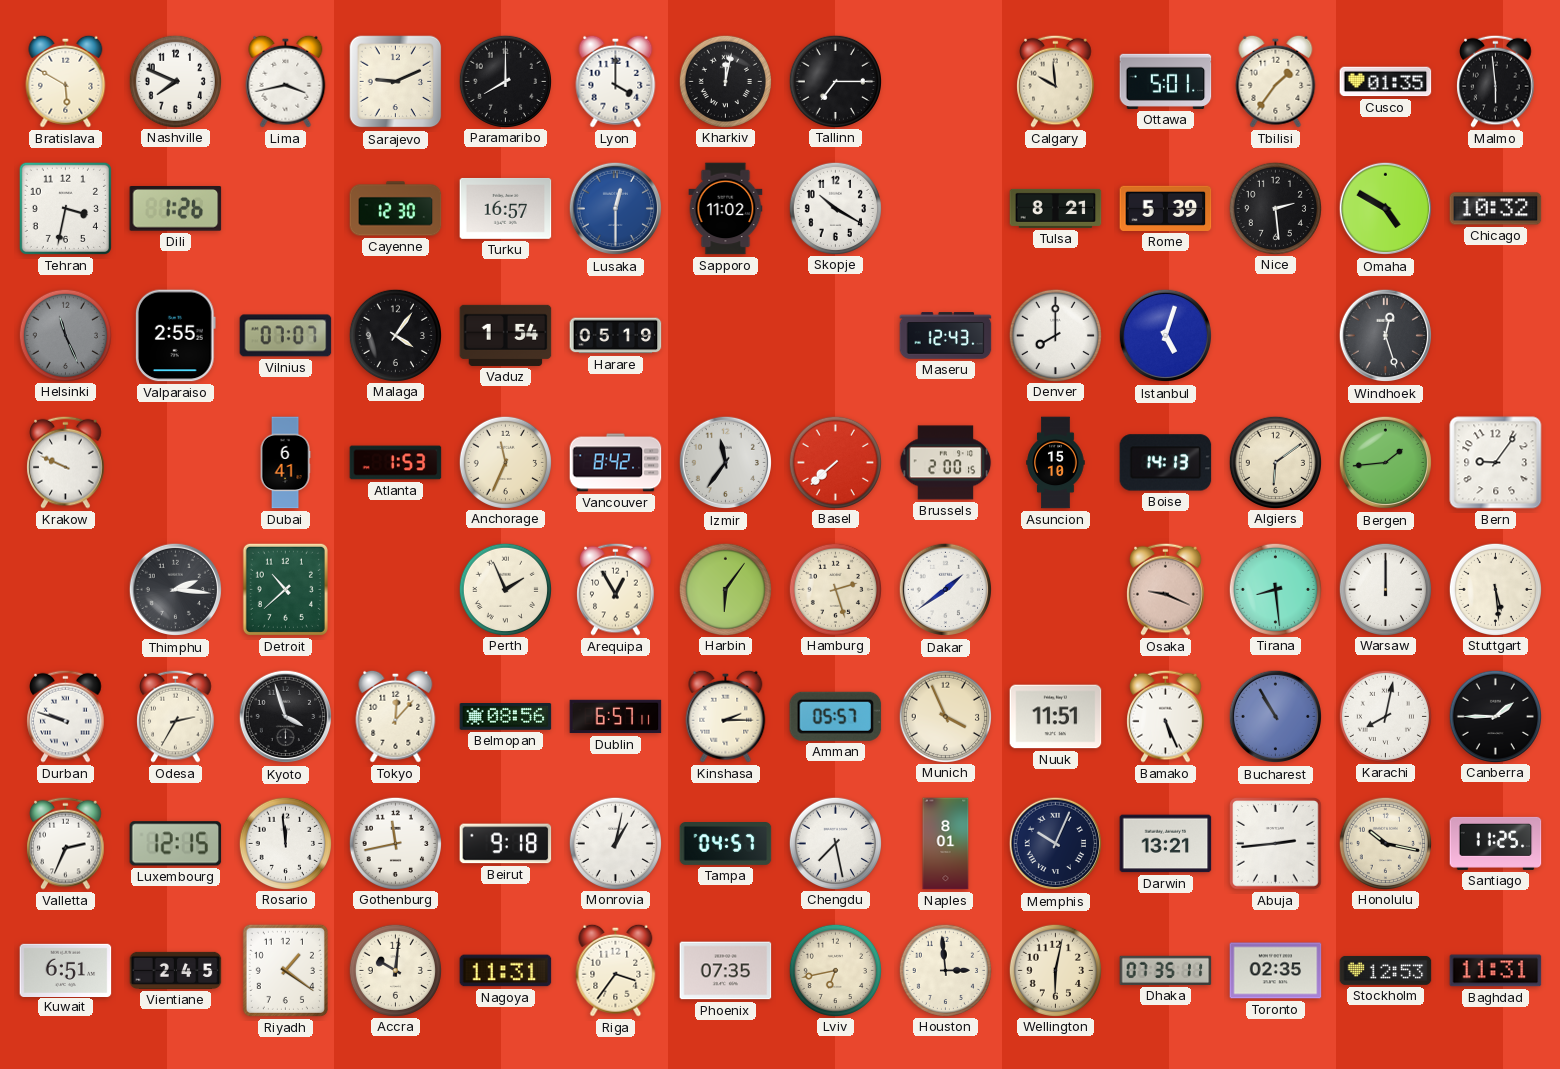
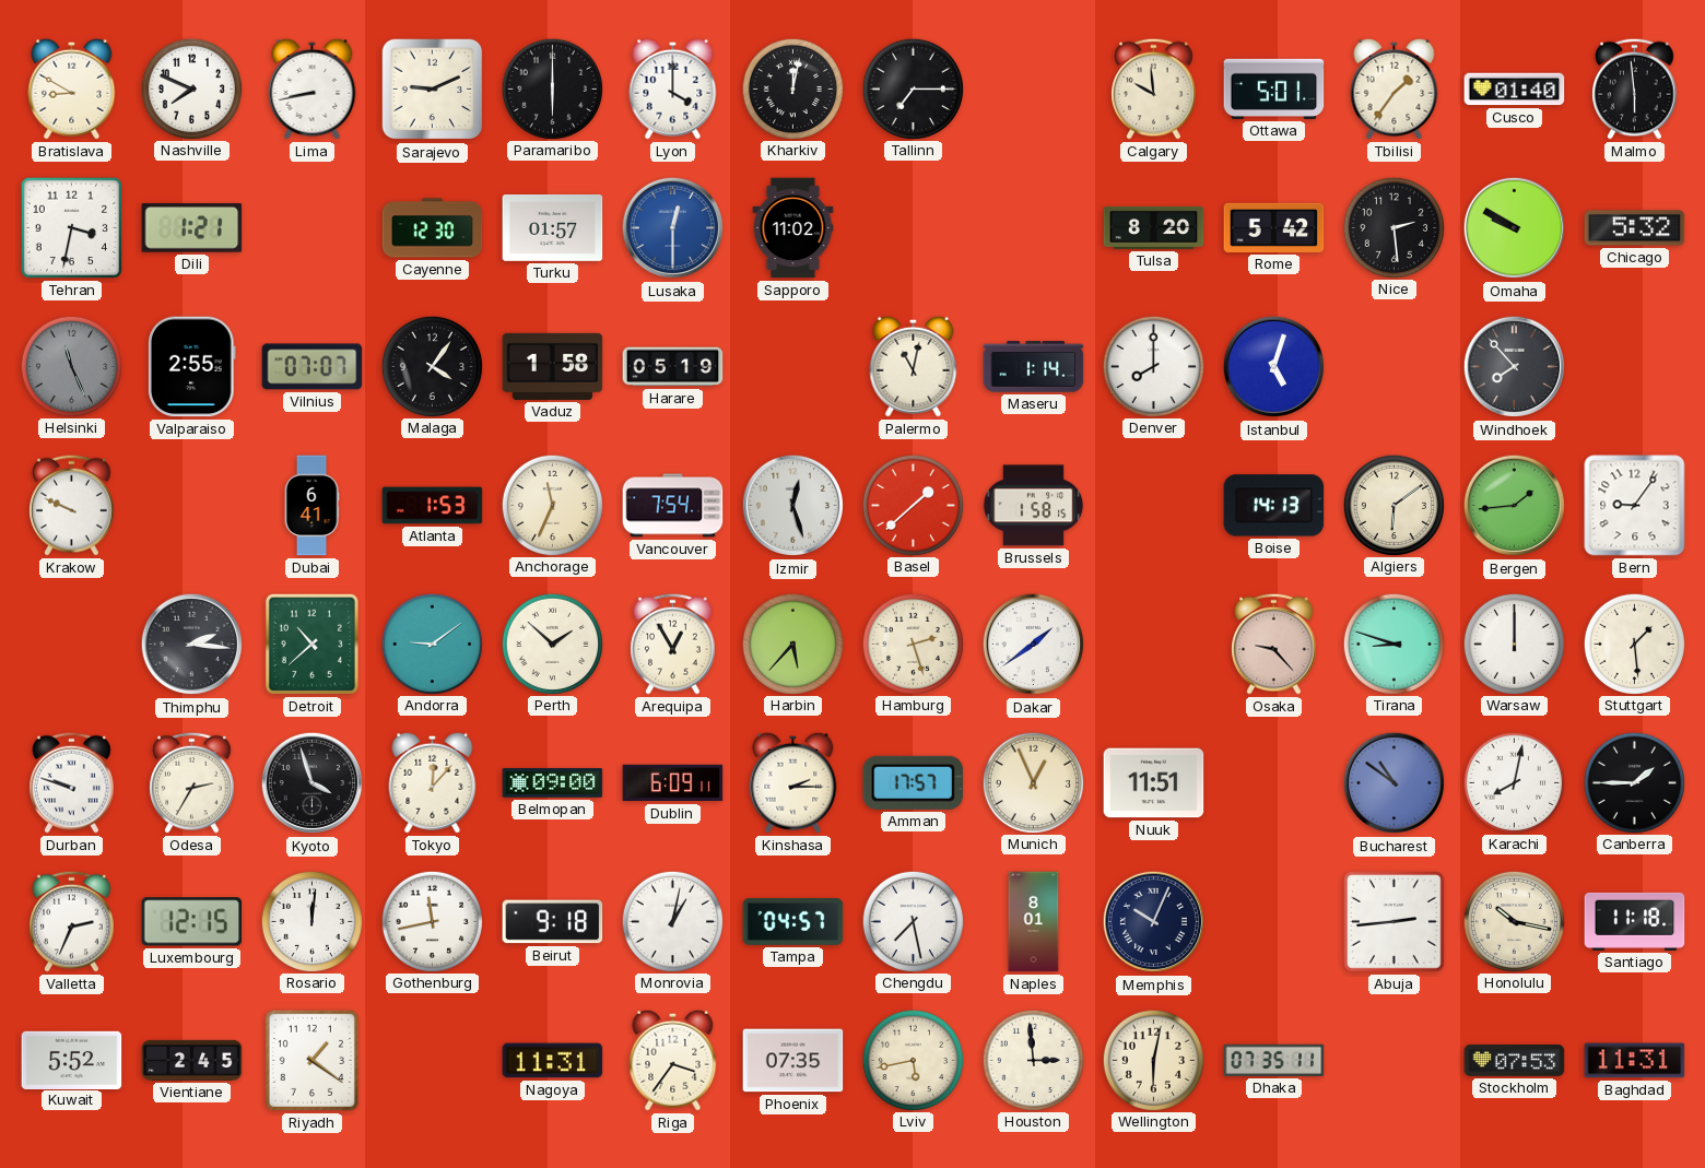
Bratislava: 5:50 -> 8:50 (72, 89)
Lima: 3:43 -> 8:43 (313, 89)
Paramaribo: 8:00 -> 6:00 (552, 89)
Cusco: 01:35 -> 01:40 (1515, 90)
Dili: 1:26 -> 1:21 (192, 228)
Turku: 16:57 -> 01:57 (553, 227)
Skopje: 10:20 -> none (835, 208)
Tulsa: 8:21 -> 8:20 (1154, 227)
Rome: 5:39 -> 5:42 (1274, 227)
Omaha: 4:50 -> 9:50 (1514, 228)
Chicago: 10:32 -> 5:32 (1635, 228)
Vaduz: 1:54 -> 1:58 (553, 366)
Palermo: none -> 11:02 (914, 366)
Maseru: 12:43 -> 1:14 (1034, 367)
Windhoek: 12:27 -> 7:53 (1514, 367)
Vancouver: 8:42 -> 7:54 (673, 506)
Izmir: 11:36 -> 12:27 (792, 506)
Basel: 7:38 -> 1:38 (913, 505)
Brussels: 2:00 -> 1:58 (1034, 506)
Asuncion: 15:10 -> none (1056, 463)
Andorra: none -> 9:09 (432, 644)
Perth: 1:56 -> 1:52 (552, 644)
Harbin: 6:06 -> 5:37 (792, 644)
Osaka: 9:19 -> 9:23 (1274, 644)
Tirana: 8:29 -> 8:48 (1394, 644)
Stuttgart: 5:29 -> 1:29 (1634, 644)
Belmopan: 08:56 -> 09:00 (553, 783)
Dublin: 6:57 -> 6:09 (673, 783)
Amman: 05:57 -> 17:57 (914, 782)
Munich: 3:56 -> 12:56 (1033, 782)
Bamako: 5:26 -> none (1166, 716)
Bucharest: 10:55 -> 10:51 (1394, 783)
Rosario: 11:59 -> 12:01 (311, 921)
Darwin: 13:21 -> none (1166, 844)
Santiago: 11:25 -> 11:18 (1635, 921)
Kuwait: 6:51 -> 5:52 (72, 1060)
Accra: 10:01 -> none (395, 970)
Lviv: 6:43 -> 5:43 (913, 1060)
Toronto: 02:35 -> none (1276, 971)
Stockholm: 12:53 -> 07:53 (1515, 1061)
